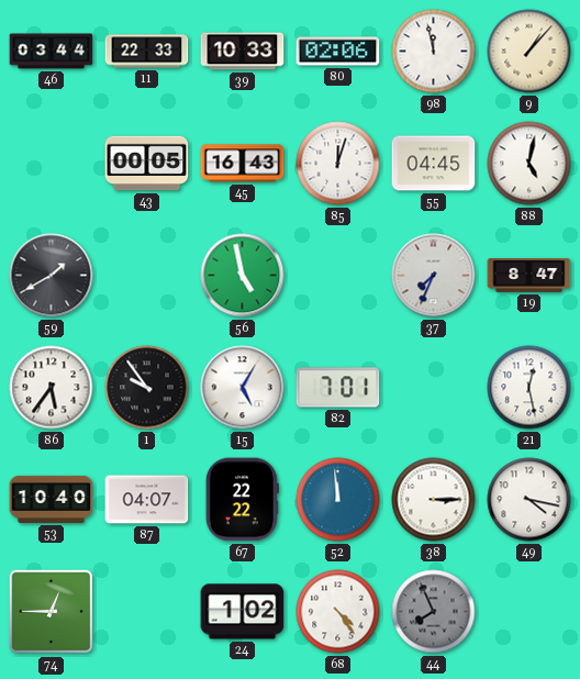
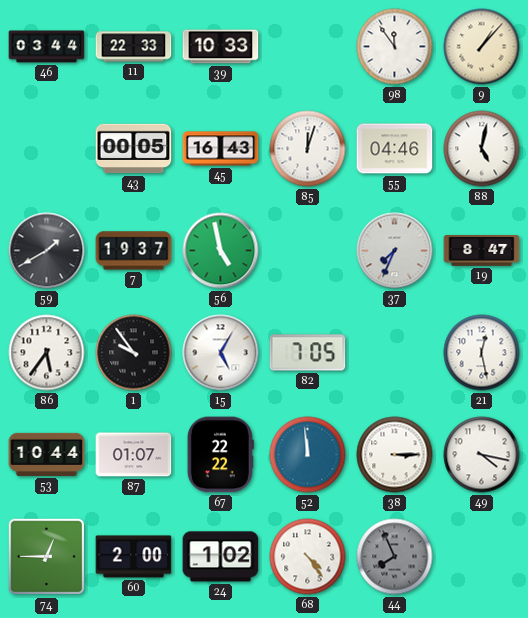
80: 02:06 -> none (338, 52)
98: 11:58 -> 11:54 (395, 47)
55: 04:45 -> 04:46 (395, 149)
7: none -> 19:37 (134, 251)
82: 7:01 -> 7:05 (308, 353)
53: 10:40 -> 10:44 (47, 454)
87: 04:07 -> 01:07 (134, 455)
60: none -> 2:00 (134, 557)
